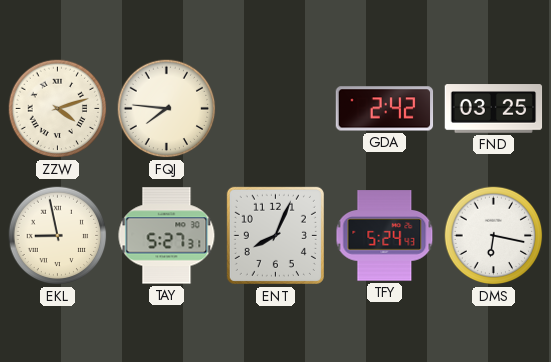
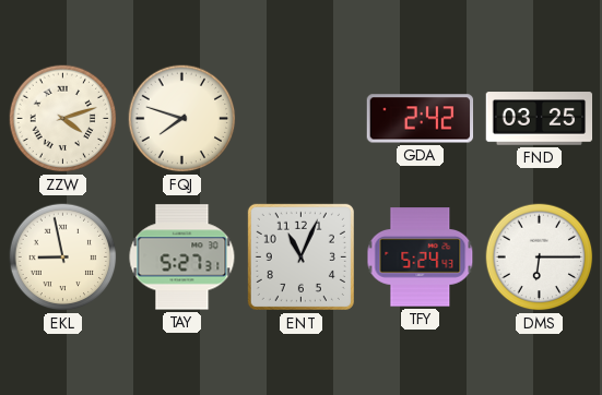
FQJ: 7:46 -> 7:48 (182, 119)
ENT: 8:04 -> 11:04 (300, 256)
DMS: 6:17 -> 6:15 (540, 258)
